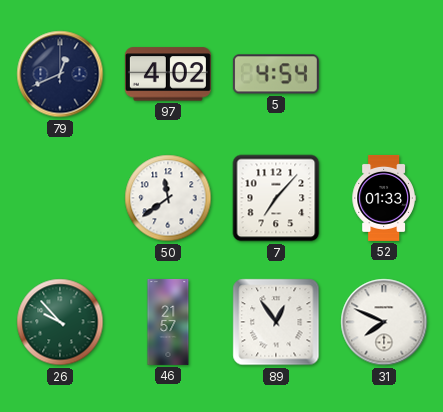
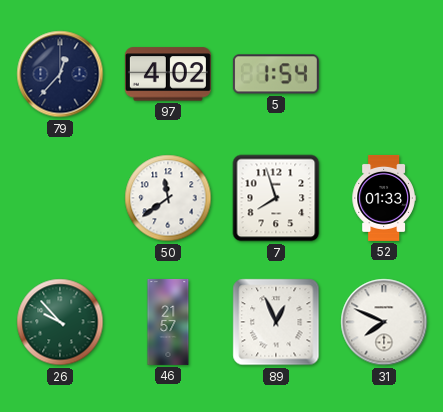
79: 12:41 -> 12:37 (60, 74)
5: 4:54 -> 1:54 (276, 74)
7: 7:07 -> 7:57 (276, 198)
89: 12:54 -> 12:56 (276, 322)
